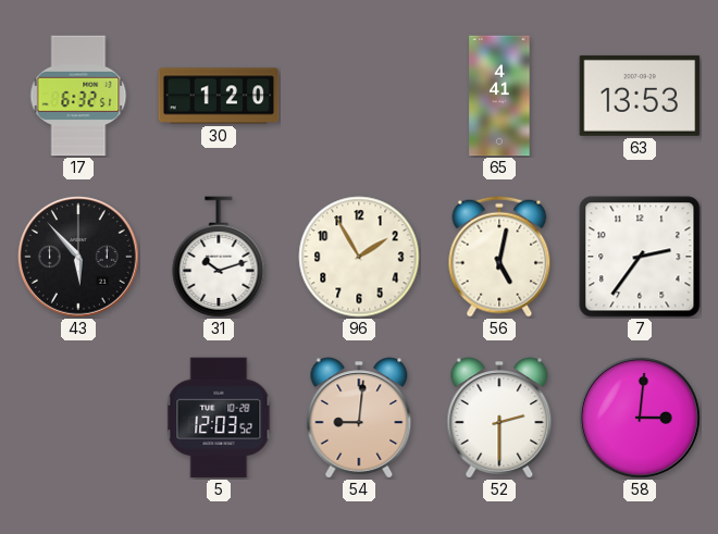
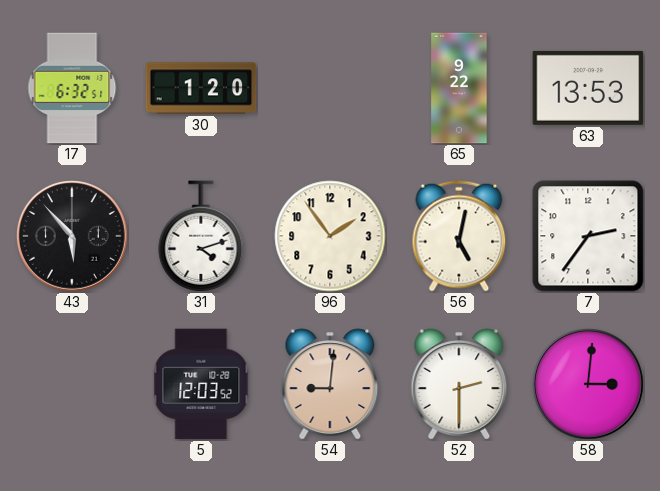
65: 4:41 -> 9:22 (459, 88)
31: 10:12 -> 4:12 (201, 236)
96: 1:55 -> 1:54 (330, 236)
